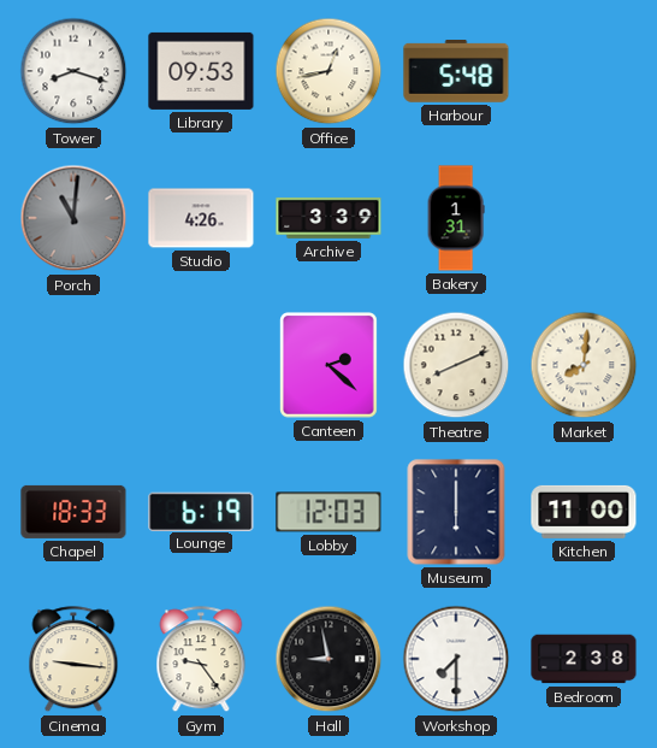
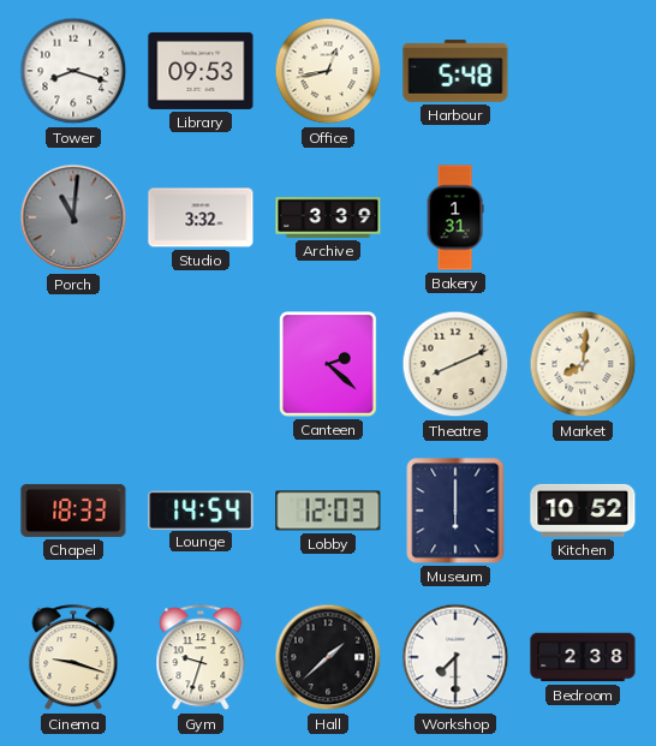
Studio: 4:26 -> 3:32 (201, 217)
Lounge: 6:19 -> 14:54 (201, 509)
Kitchen: 11:00 -> 10:52 (583, 511)
Cinema: 9:16 -> 9:18 (73, 658)
Gym: 9:24 -> 9:33 (201, 658)
Hall: 8:58 -> 1:38 (328, 657)
